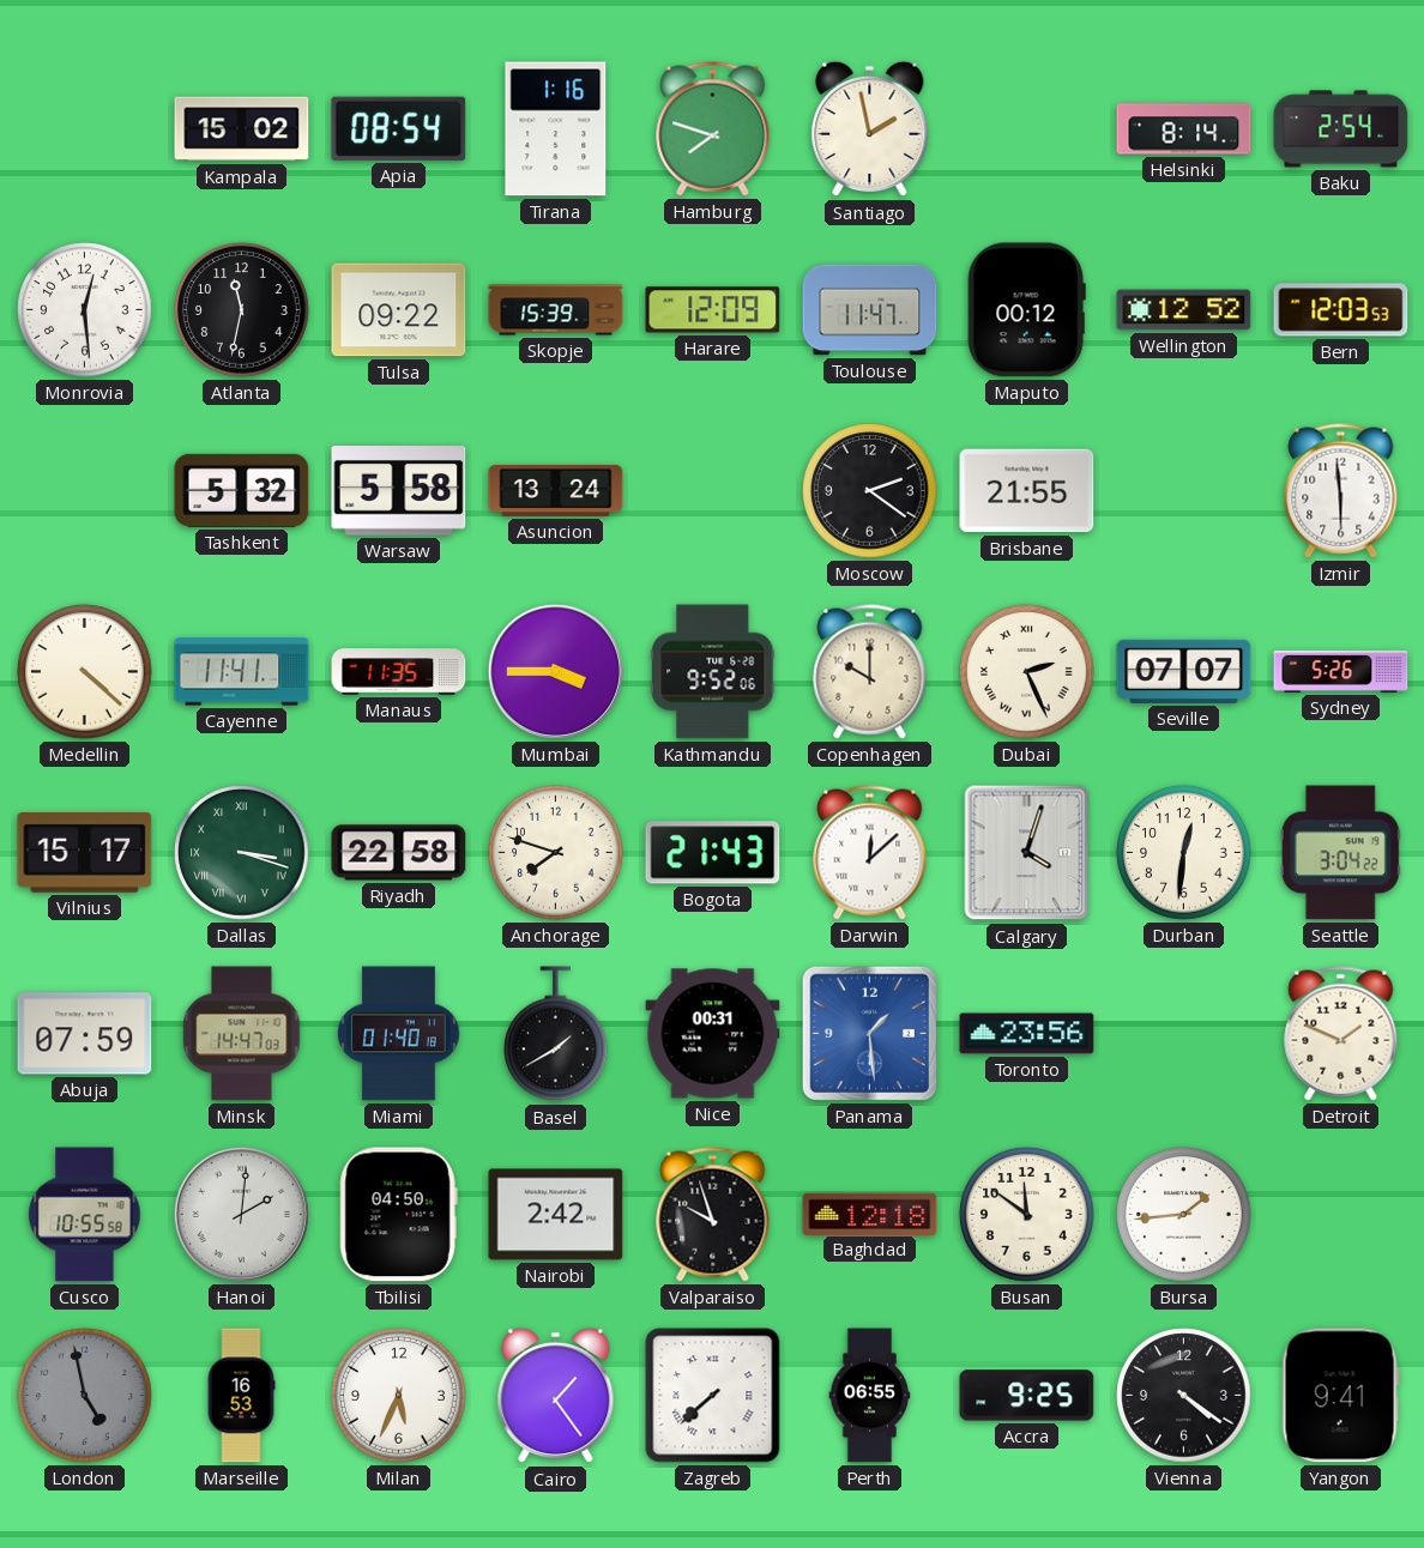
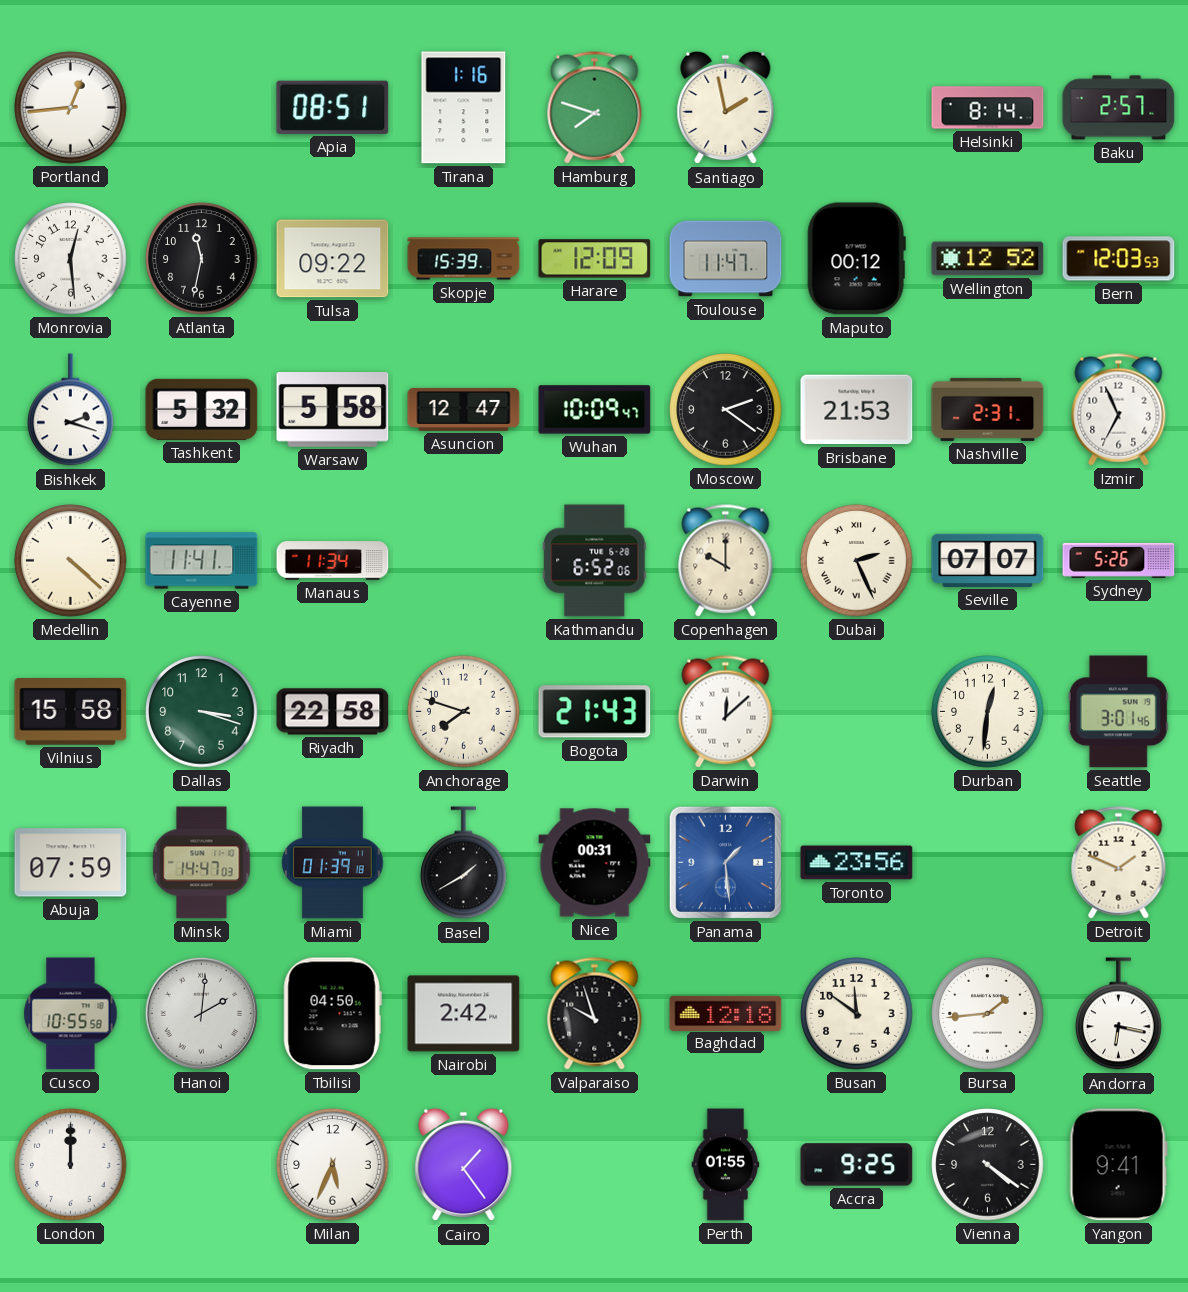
Portland: none -> 12:44 (71, 108)
Kampala: 15:02 -> none (242, 129)
Apia: 08:54 -> 08:51 (333, 107)
Baku: 2:54 -> 2:57 (1119, 108)
Bishkek: none -> 2:18 (71, 410)
Asuncion: 13:24 -> 12:47 (464, 409)
Wuhan: none -> 10:09 (595, 410)
Brisbane: 21:55 -> 21:53 (857, 410)
Nashville: none -> 2:31 (988, 409)
Izmir: 5:59 -> 6:56 (1119, 410)
Manaus: 11:35 -> 11:34 (333, 561)
Mumbai: 3:45 -> none (555, 671)
Kathmandu: 9:52 -> 6:52 (595, 561)
Vilnius: 15:17 -> 15:58 (71, 712)
Dallas numerals: Roman -> Arabic (202, 712)
Calgary: 4:03 -> none (1027, 853)
Seattle: 3:04 -> 3:01 (1118, 712)
Miami: 01:40 -> 01:39 (333, 863)
Andorra: none -> 6:17 (1119, 1014)
London: 4:58 -> 12:00 (71, 1165)
London dial: grey -> white (71, 1165)
Marseille: 16:53 -> none (241, 1396)
Zagreb: 7:38 -> none (713, 1396)
Perth: 06:55 -> 01:55 (726, 1165)
